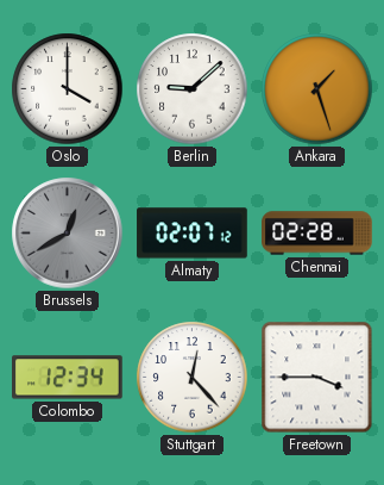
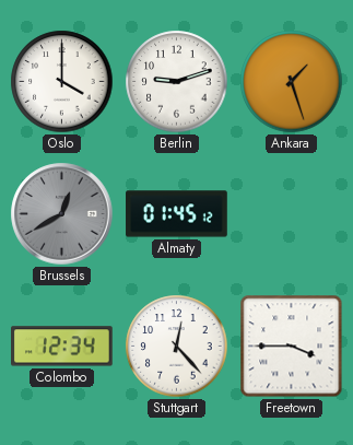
Berlin: 9:08 -> 9:12 (177, 82)
Almaty: 02:07 -> 01:45 (177, 214)
Chennai: 02:28 -> none (317, 234)
